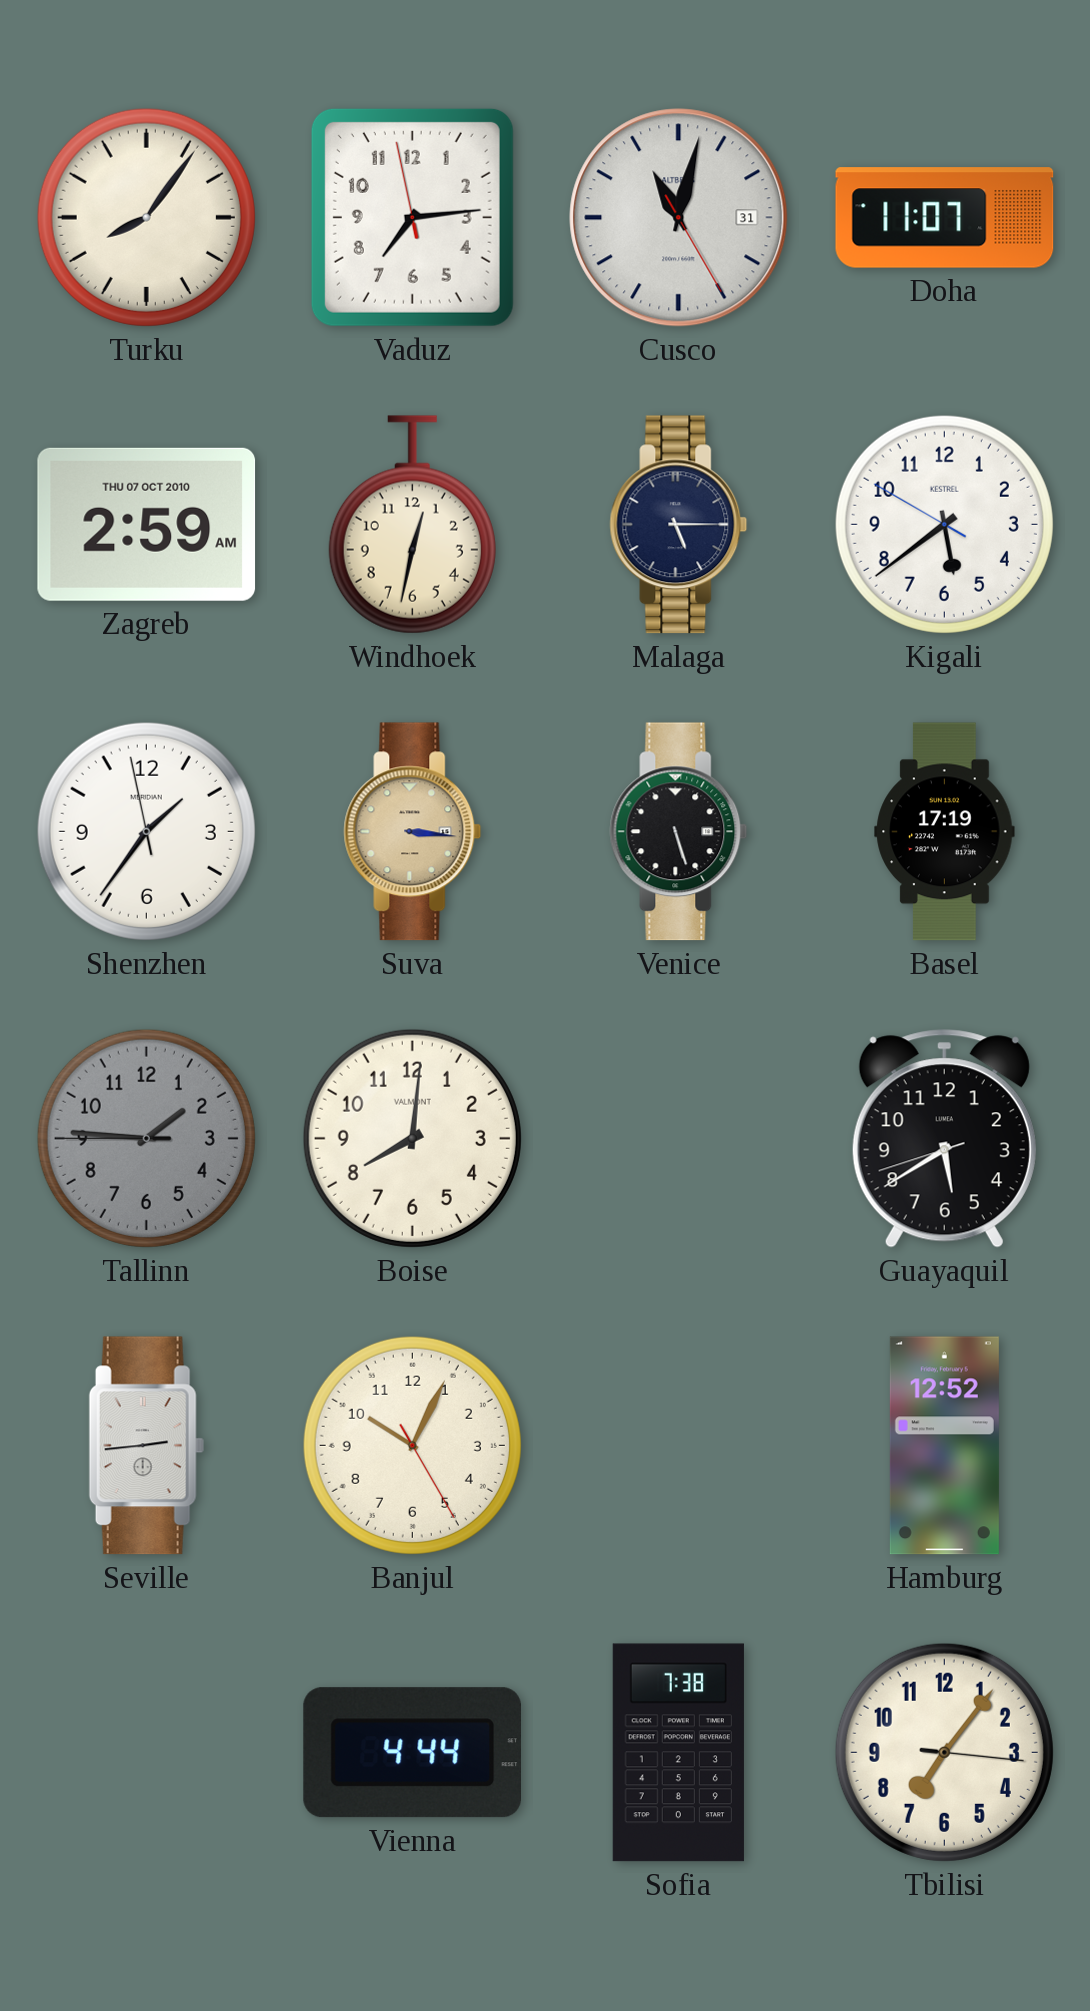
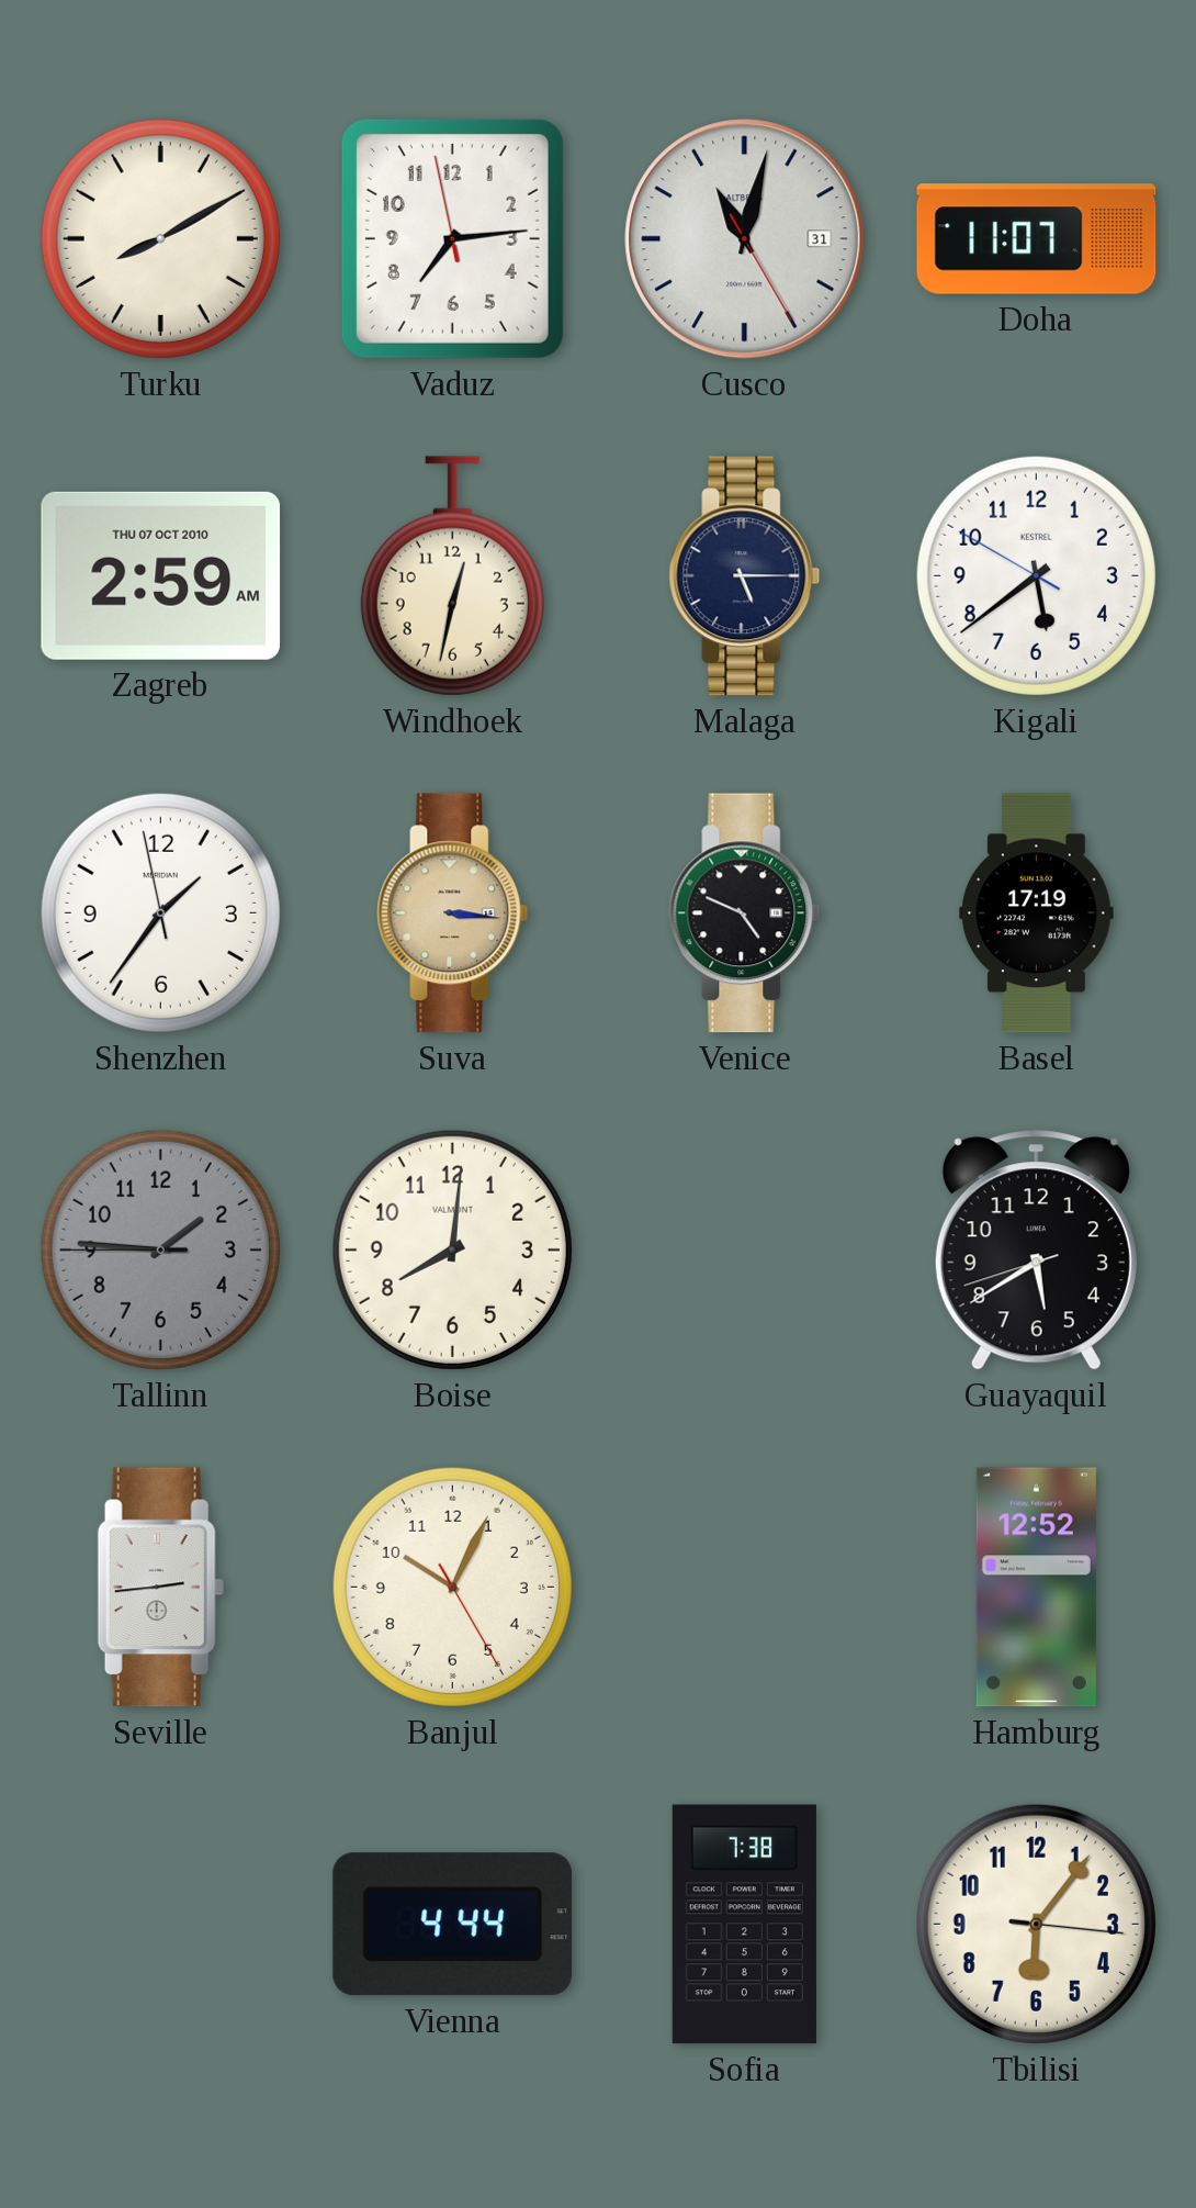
Turku: 8:06 -> 8:10 (160, 238)
Venice: 5:27 -> 4:49 (745, 914)
Tbilisi: 7:06 -> 6:06 (1036, 1924)
